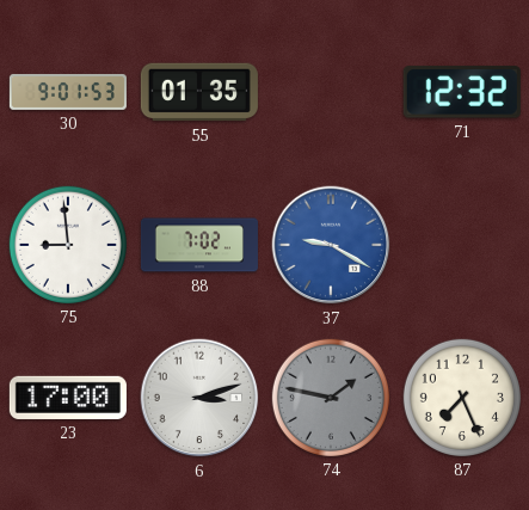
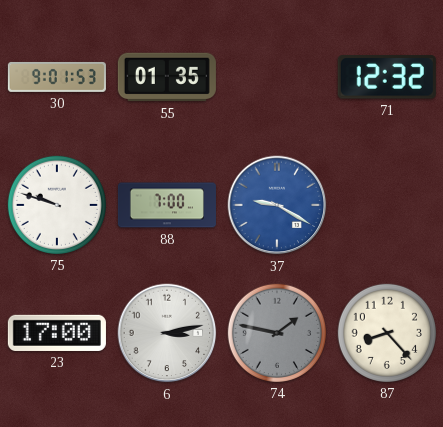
75: 8:59 -> 9:48 (57, 205)
88: 7:02 -> 7:00 (167, 205)
6: 3:12 -> 3:13 (167, 333)
87: 7:26 -> 8:23 (387, 333)
